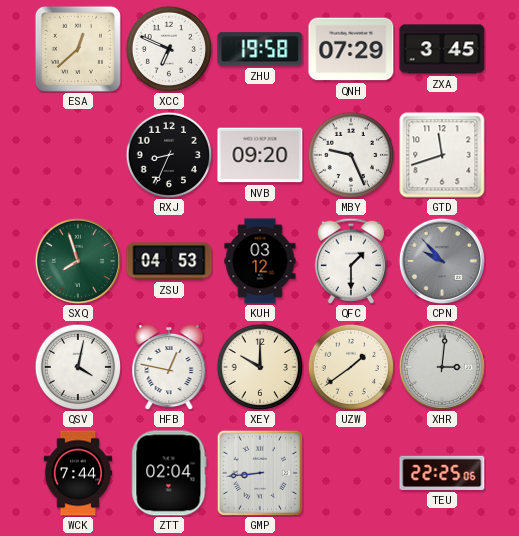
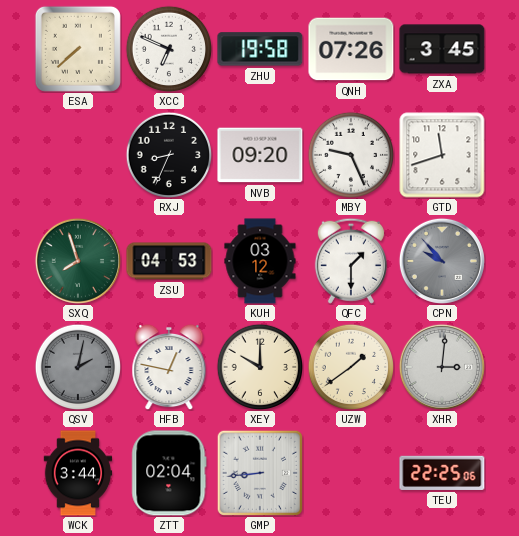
ESA: 12:38 -> 7:38 (78, 49)
QNH: 07:29 -> 07:26 (351, 49)
QSV: 4:02 -> 2:02 (77, 366)
QSV dial: white -> grey (77, 366)
WCK: 7:44 -> 3:44 (78, 473)
